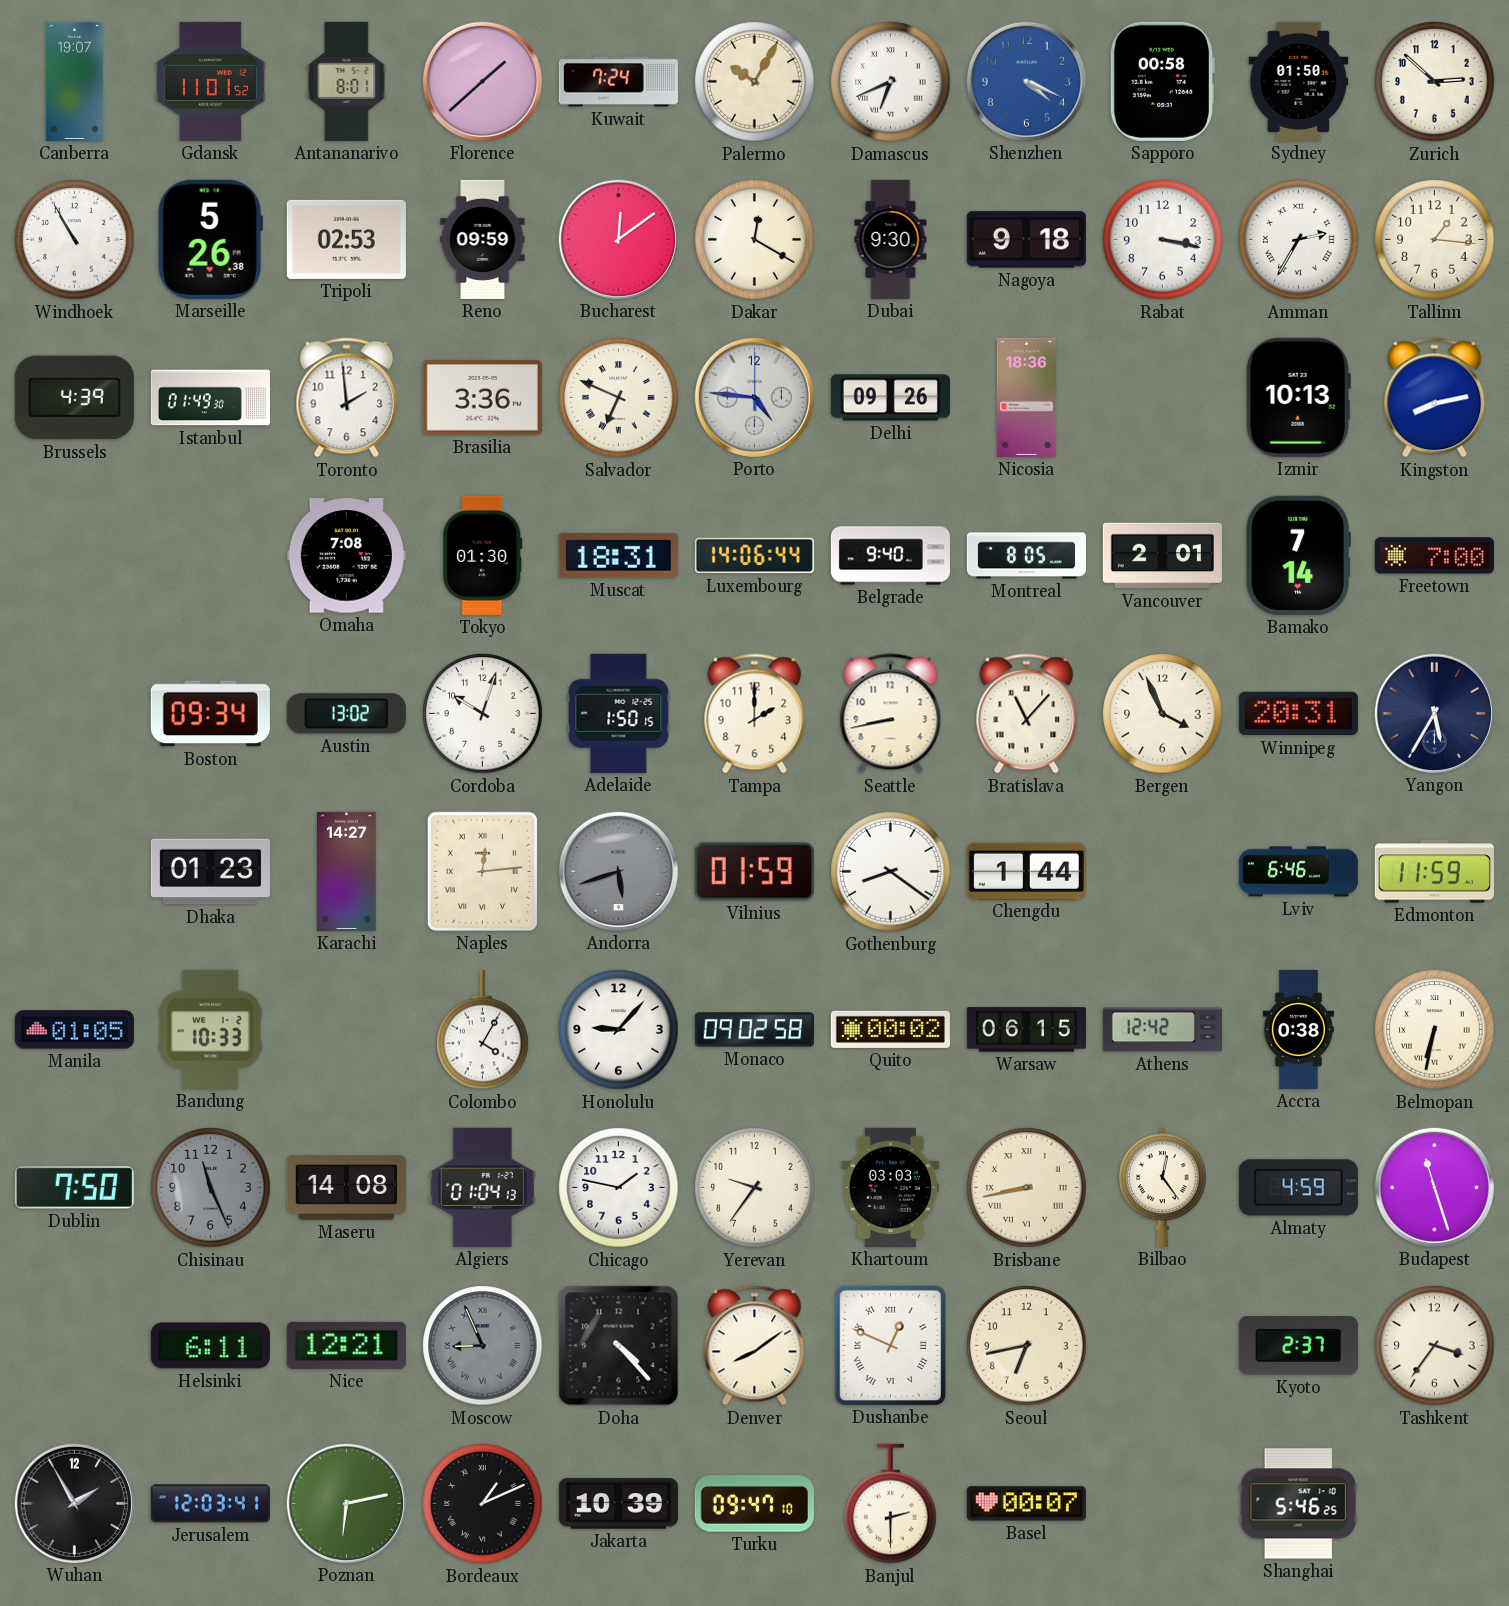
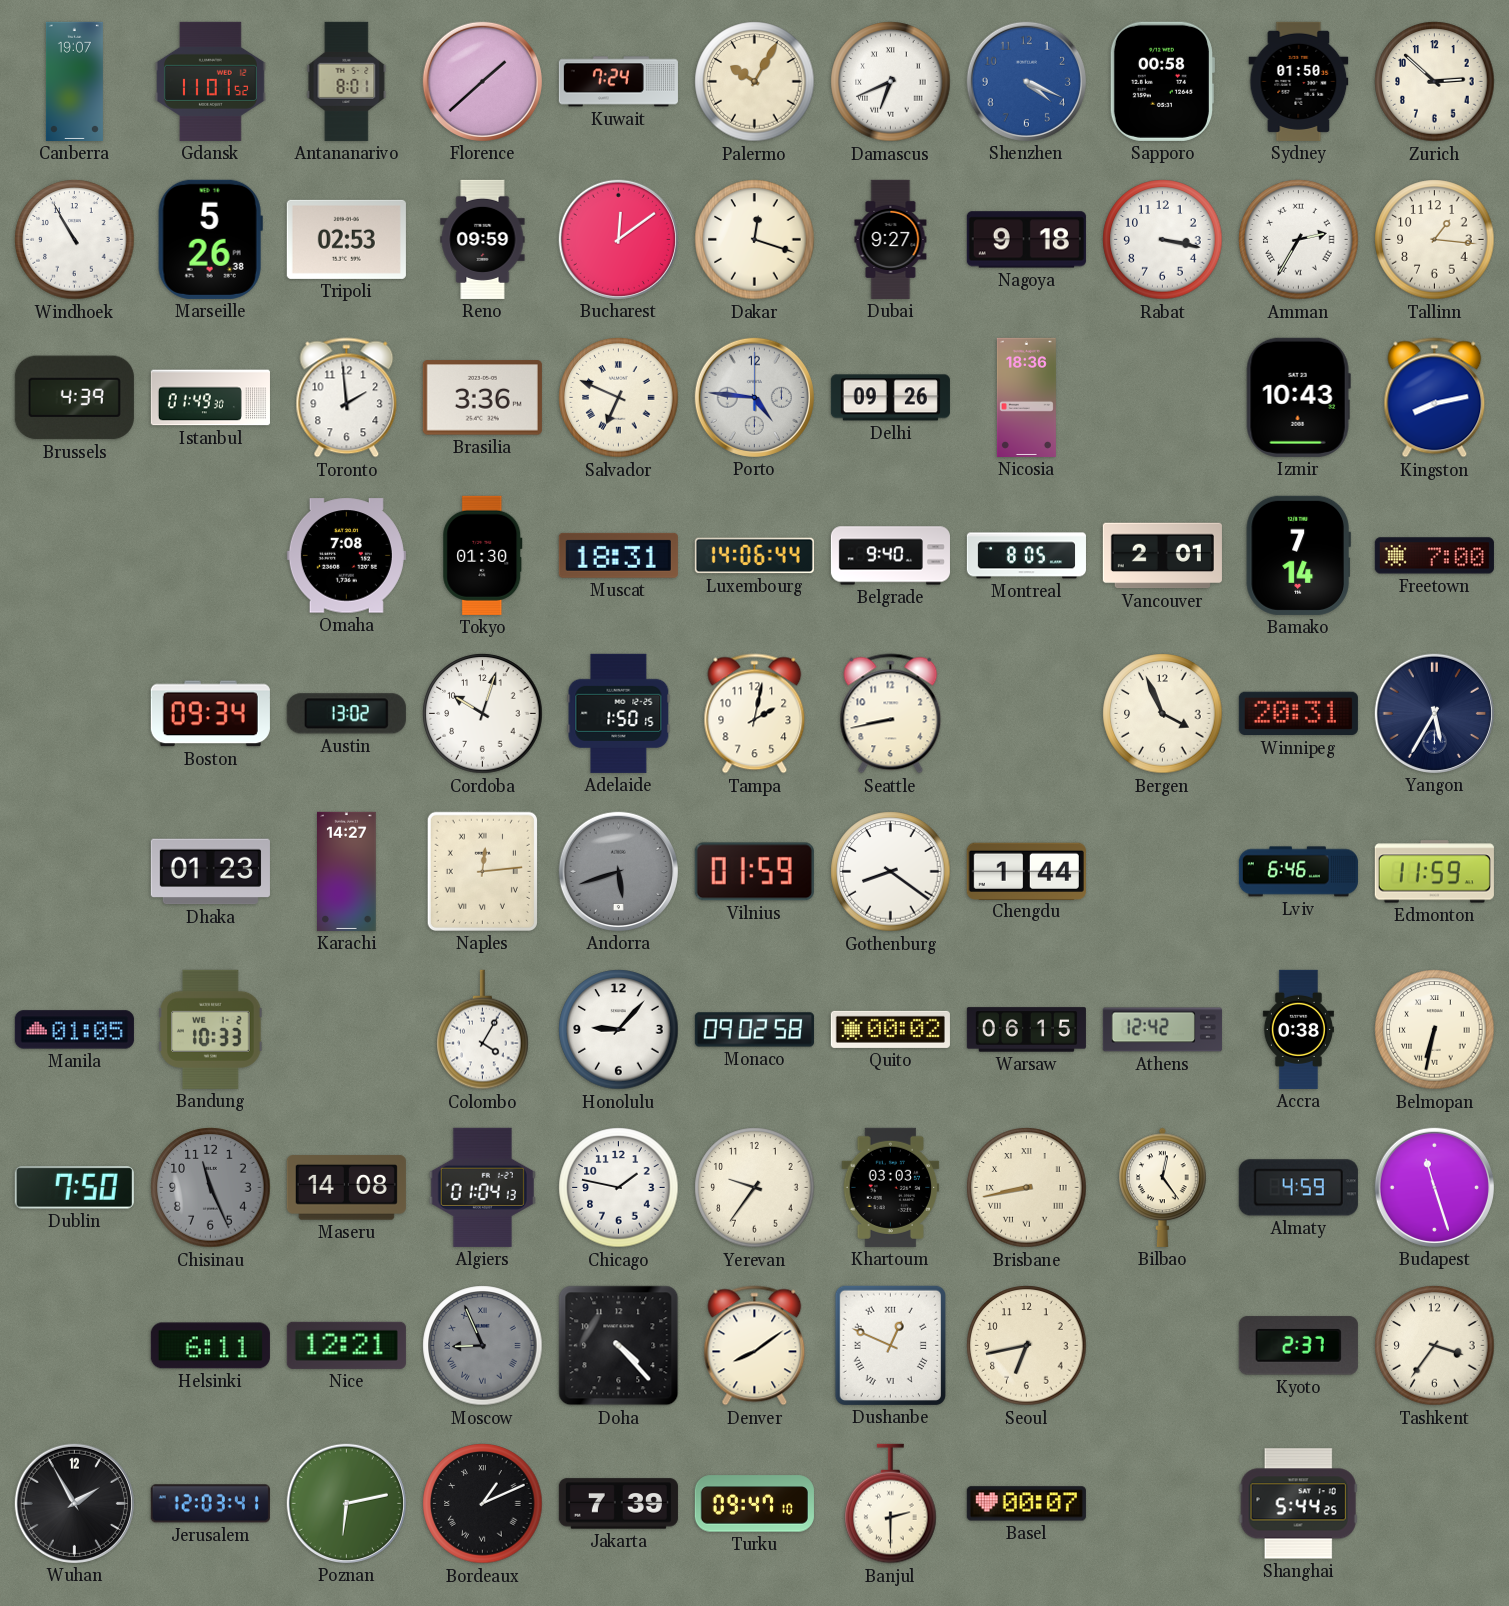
Dakar: 12:20 -> 12:18 (755, 240)
Dubai: 9:30 -> 9:27 (891, 239)
Izmir: 10:13 -> 10:43 (1298, 397)
Tampa: 2:00 -> 2:02 (755, 714)
Bratislava: 11:07 -> none (1027, 714)
Jakarta: 10:39 -> 7:39 (618, 1504)
Shanghai: 5:46 -> 5:44 (1298, 1504)
